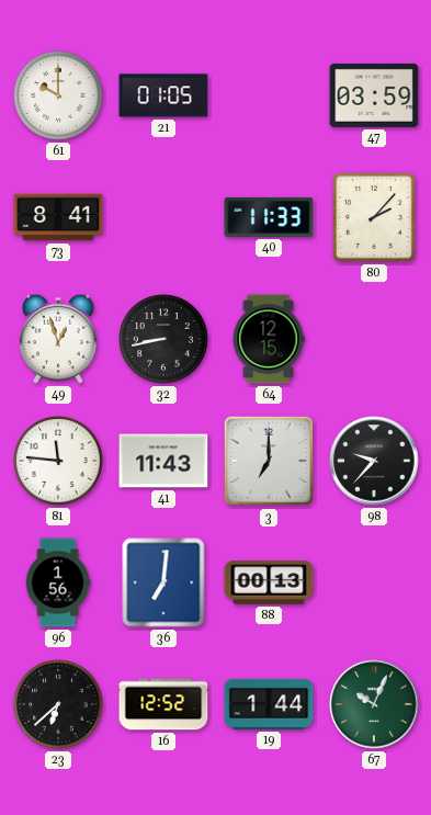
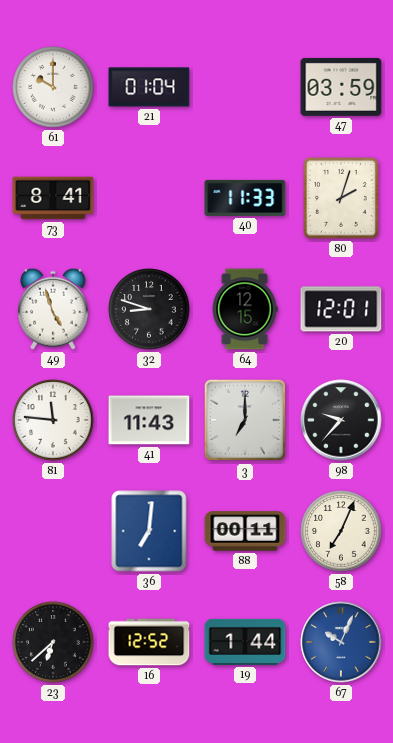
21: 01:05 -> 01:04 (149, 87)
80: 2:07 -> 2:03 (341, 199)
49: 12:57 -> 4:57 (54, 309)
32: 8:43 -> 8:48 (149, 309)
20: none -> 12:01 (341, 309)
96: 1:56 -> none (58, 582)
88: 00:13 -> 00:11 (245, 531)
58: none -> 7:04 (341, 531)
67 dial: green -> blue (341, 642)
